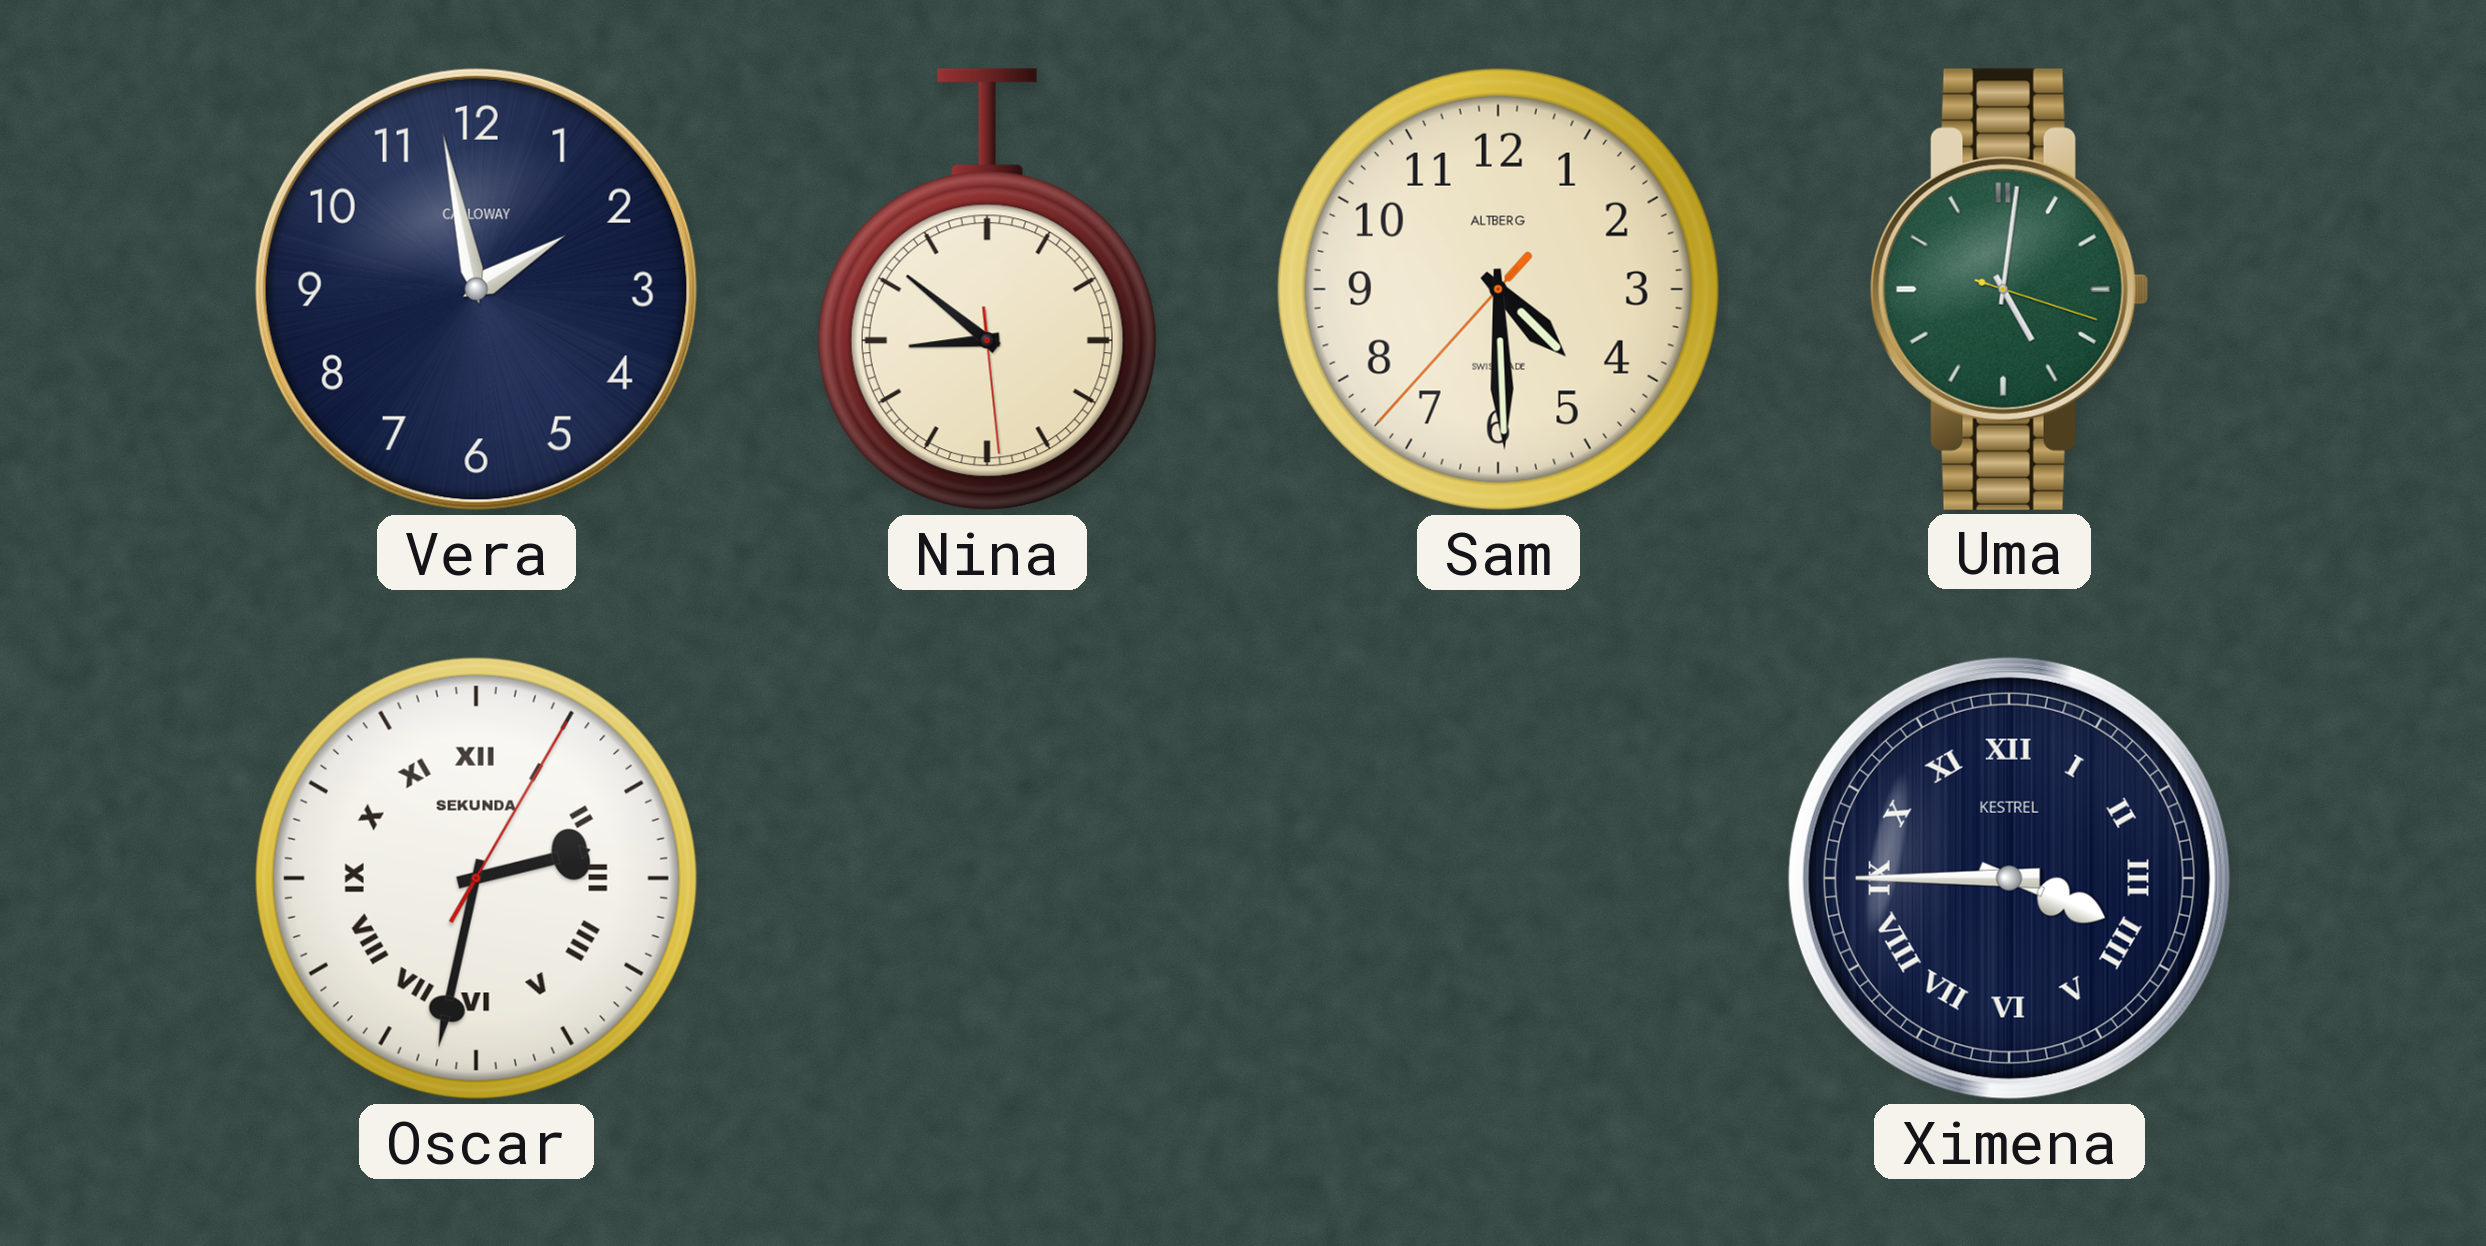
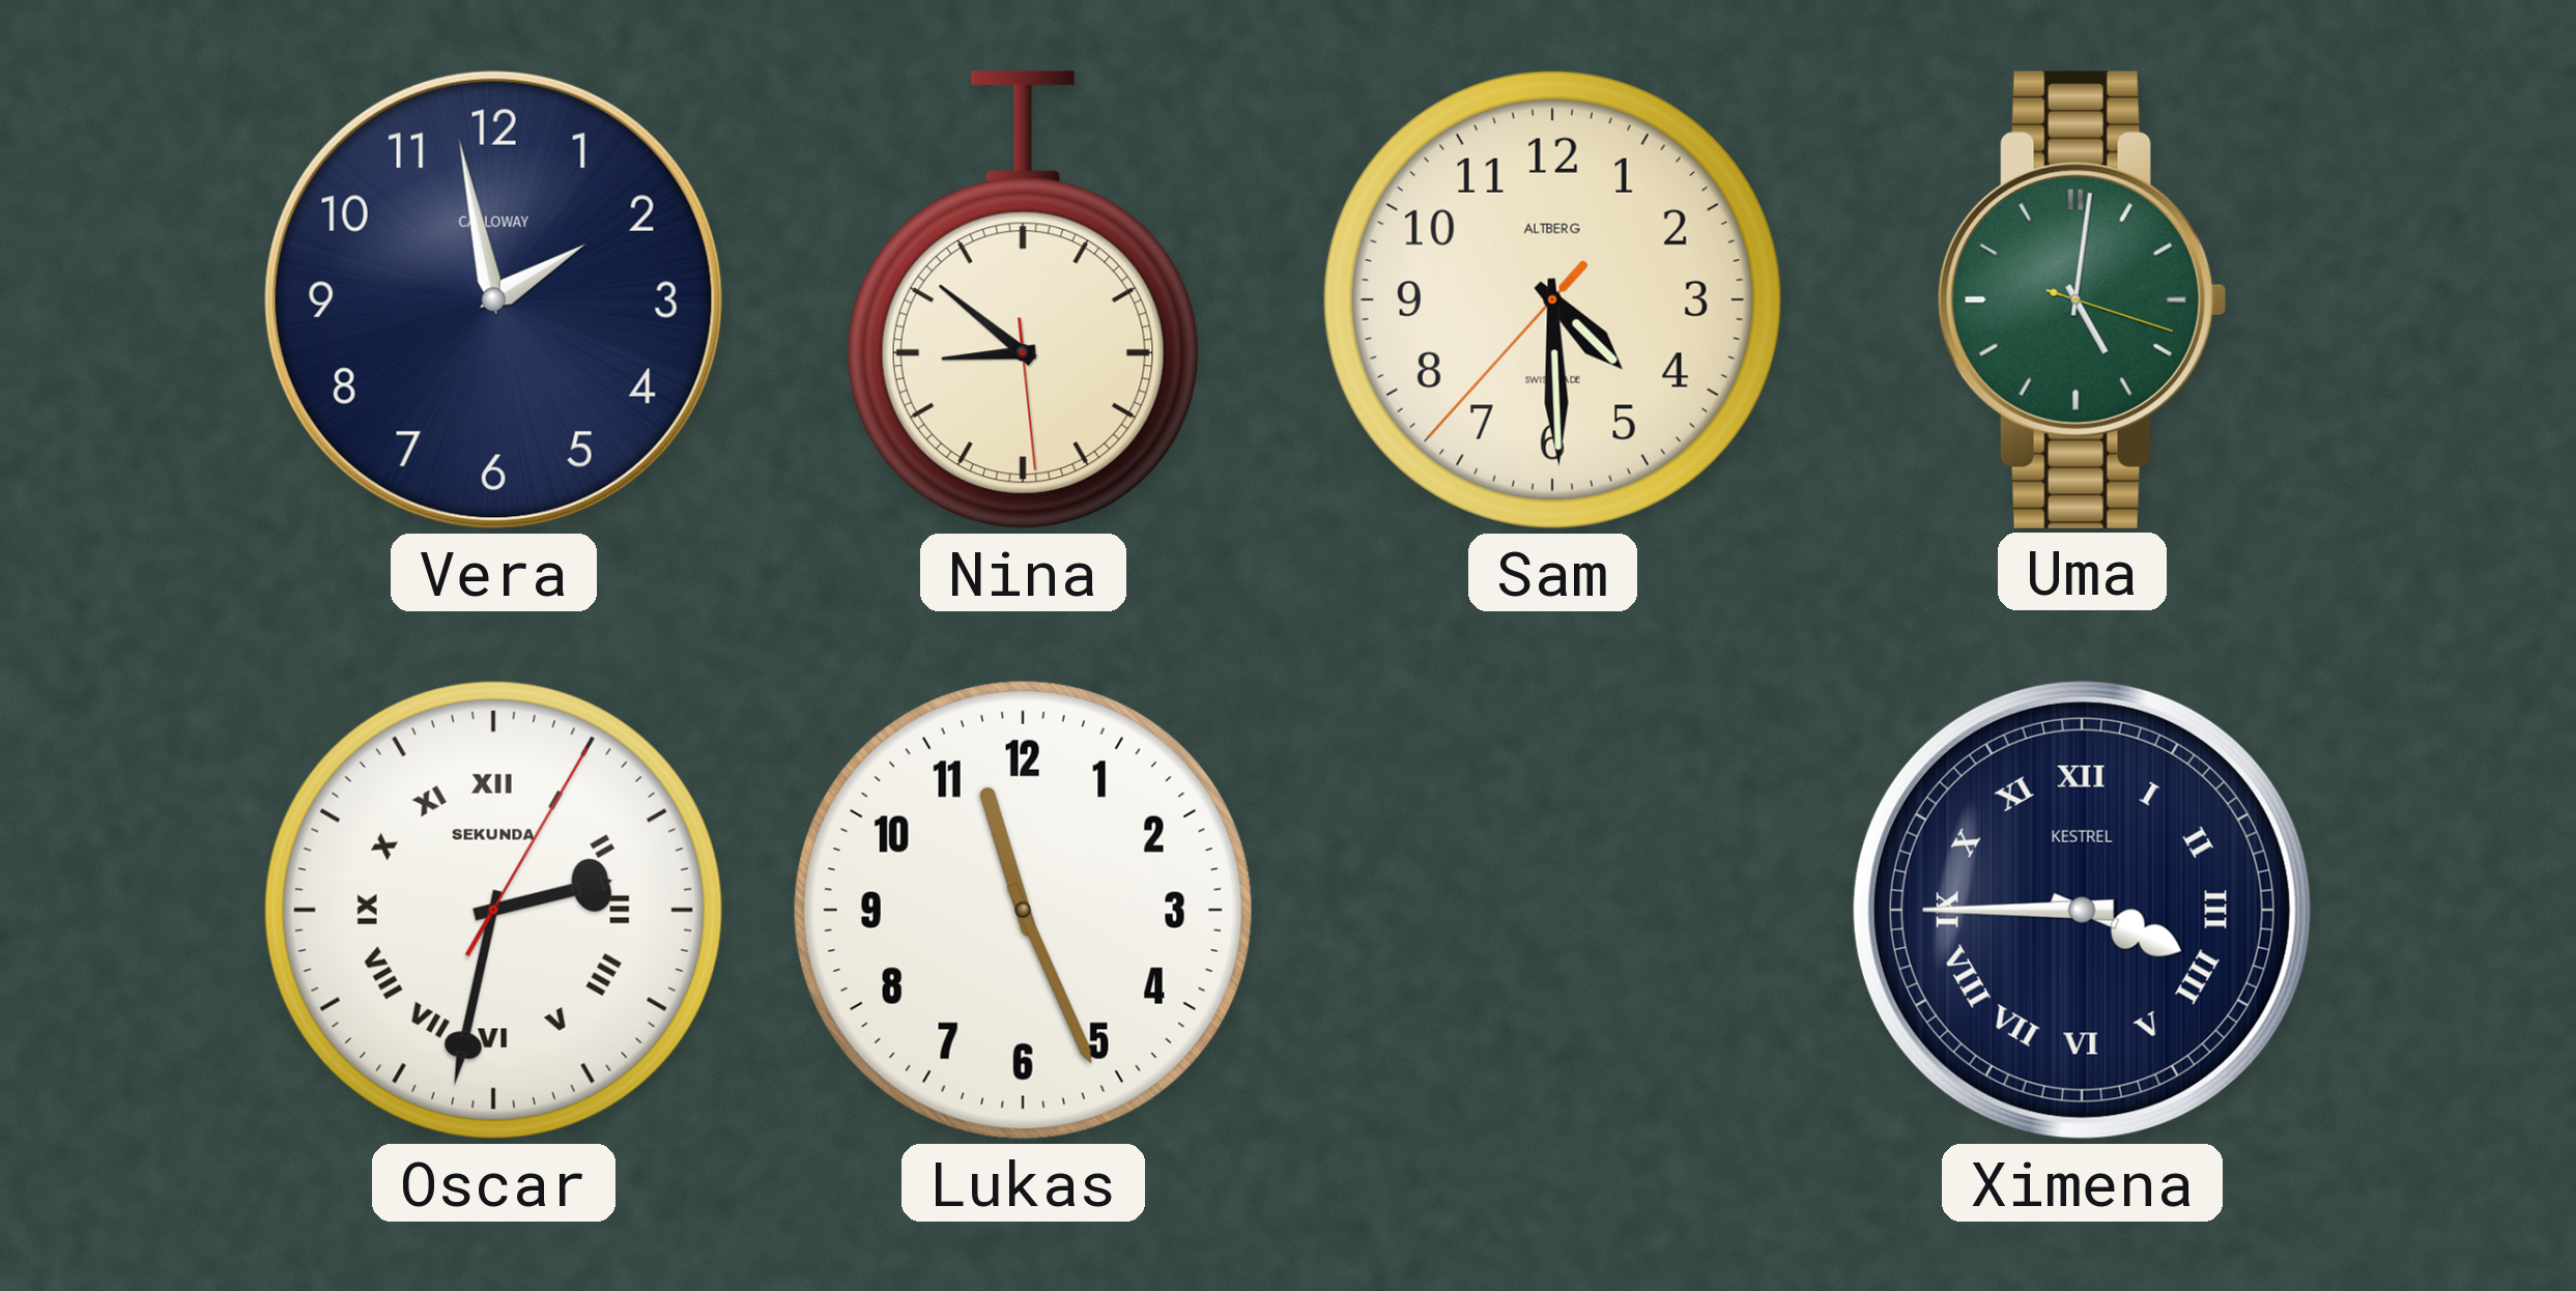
Lukas: none -> 11:26 (1023, 910)
